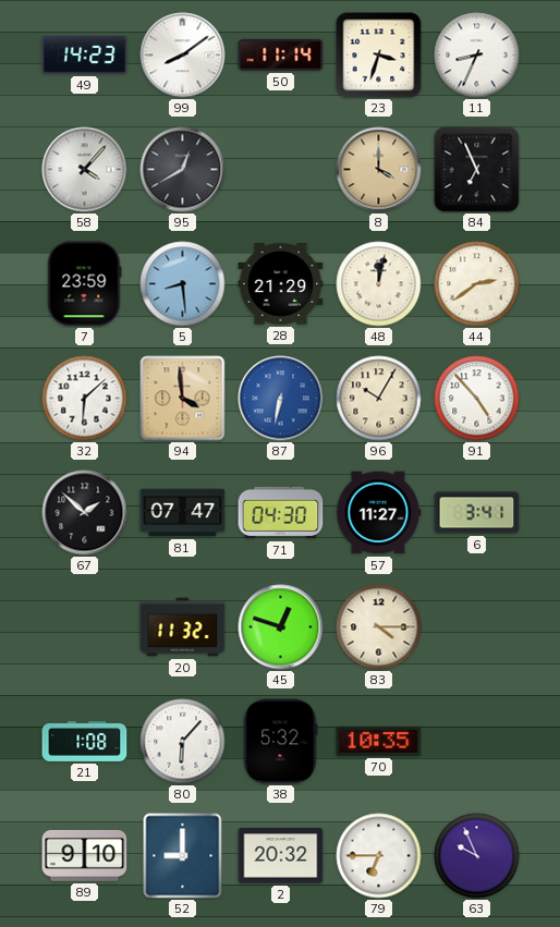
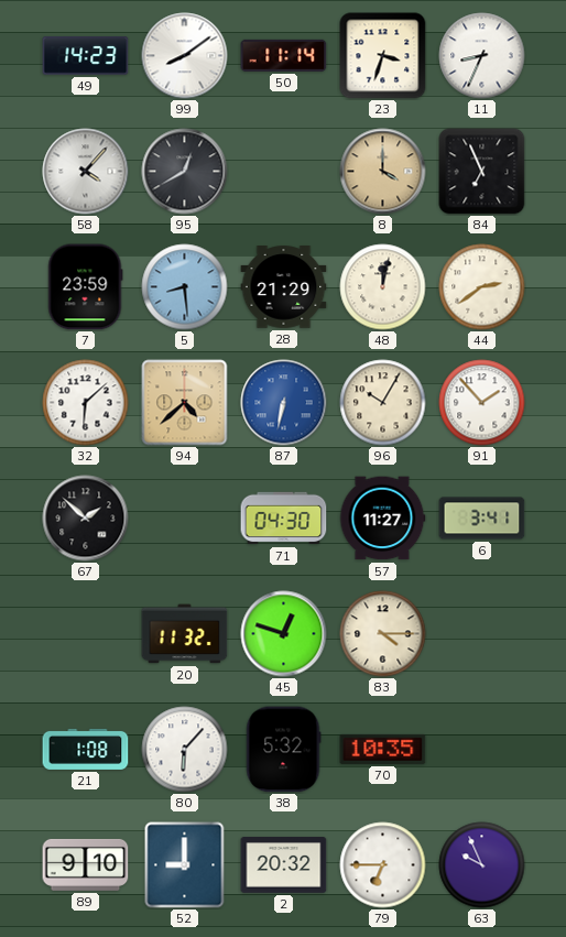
94: 3:59 -> 4:38 (185, 403)
91: 4:53 -> 1:53 (482, 403)
81: 07:47 -> none (183, 513)
